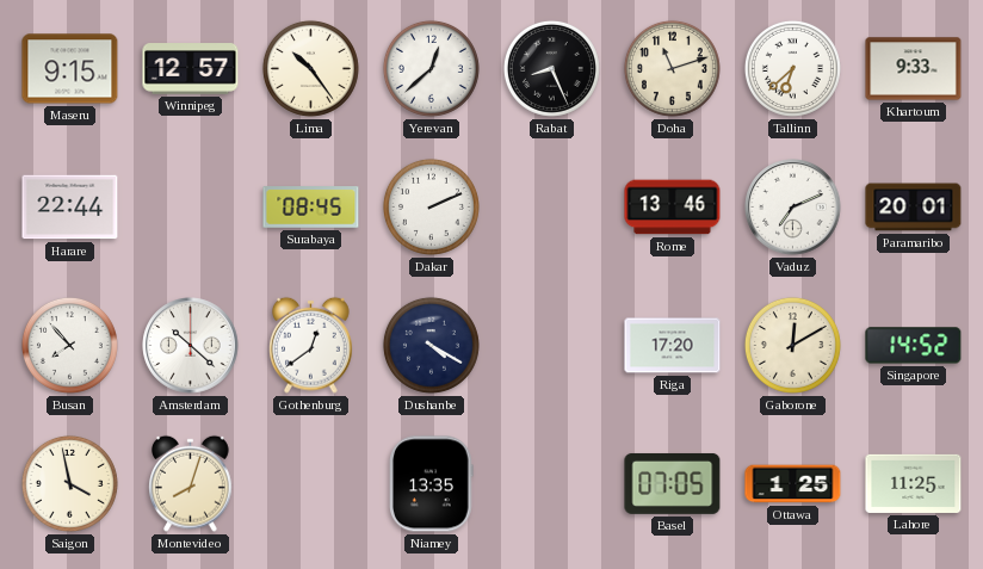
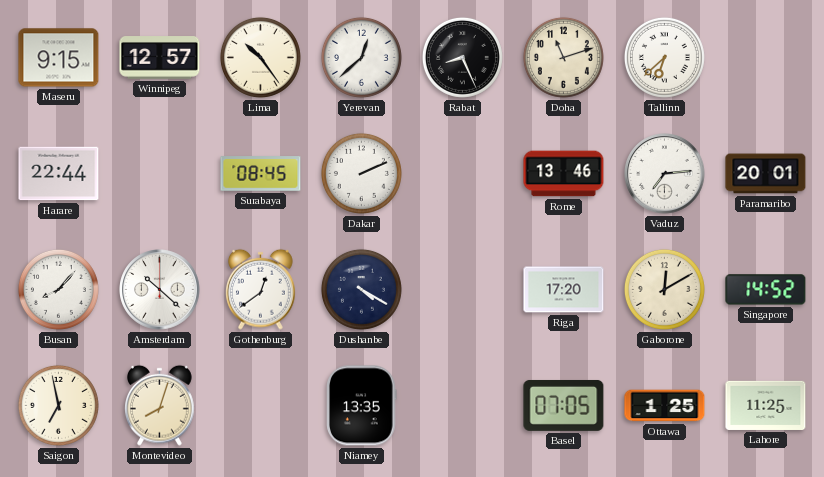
Khartoum: 9:33 -> none (914, 69)
Vaduz: 7:11 -> 7:14 (665, 174)
Busan: 7:53 -> 8:07 (58, 289)
Saigon: 3:58 -> 6:58 (58, 405)
